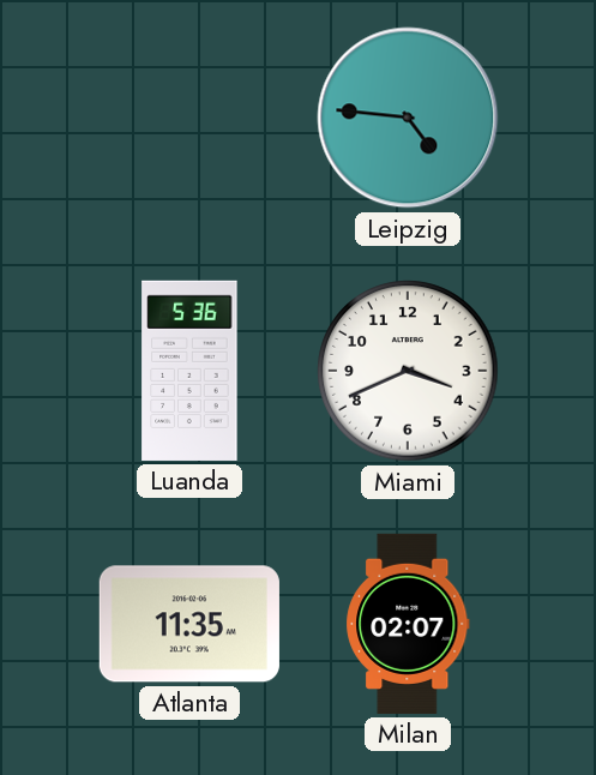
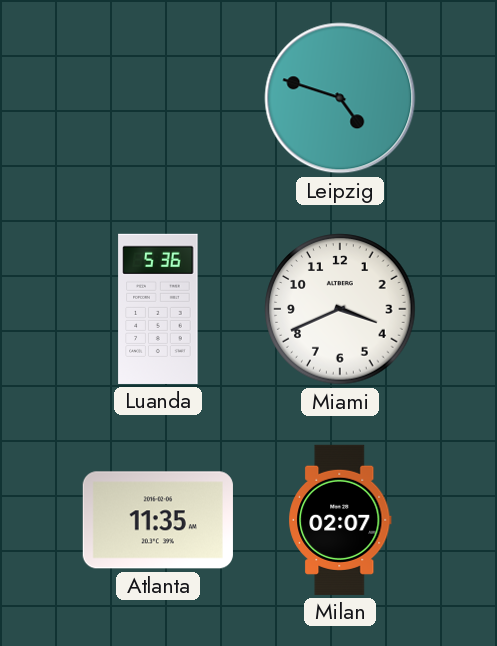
Leipzig: 4:46 -> 4:48 (340, 98)
